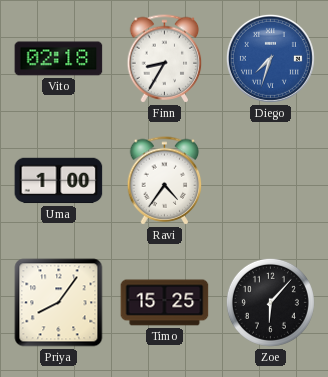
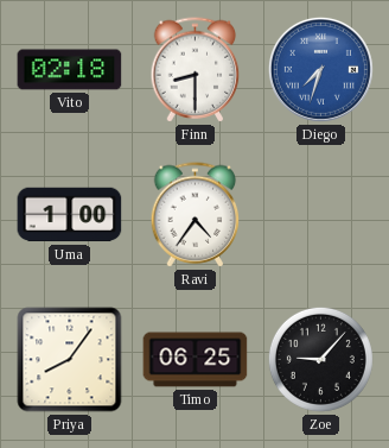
Finn: 8:35 -> 8:30 (196, 70)
Timo: 15:25 -> 06:25 (196, 360)
Zoe: 6:07 -> 9:07 (320, 359)
